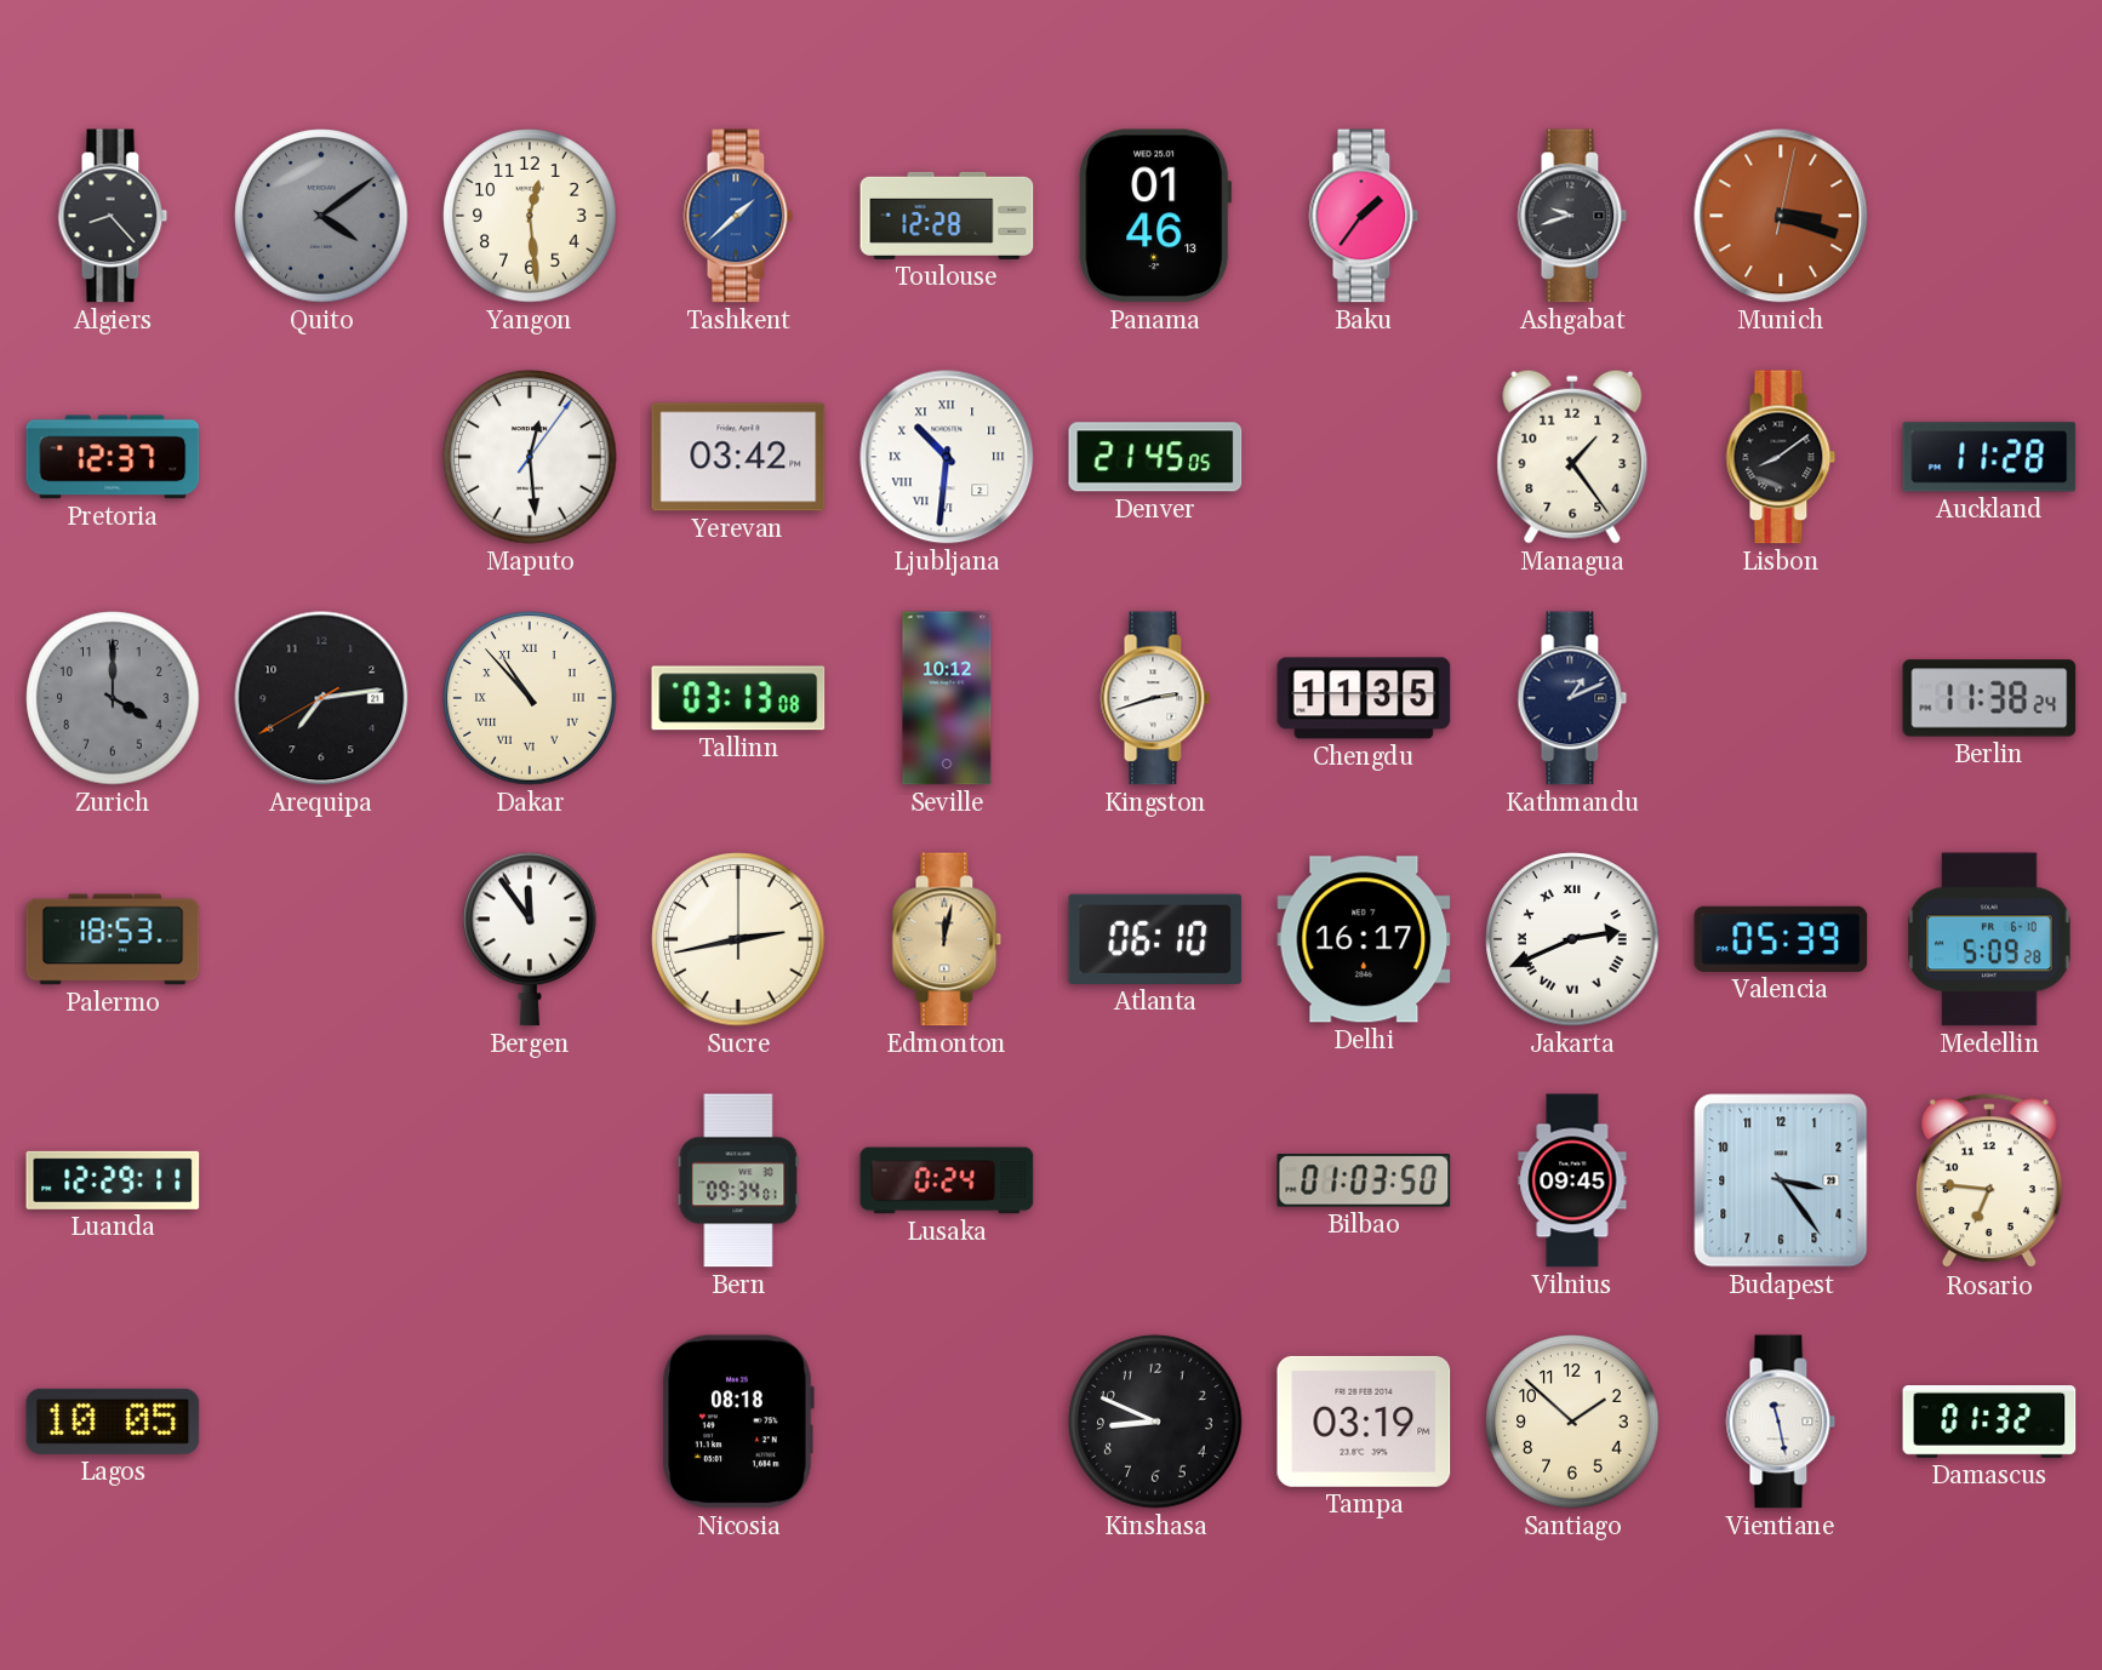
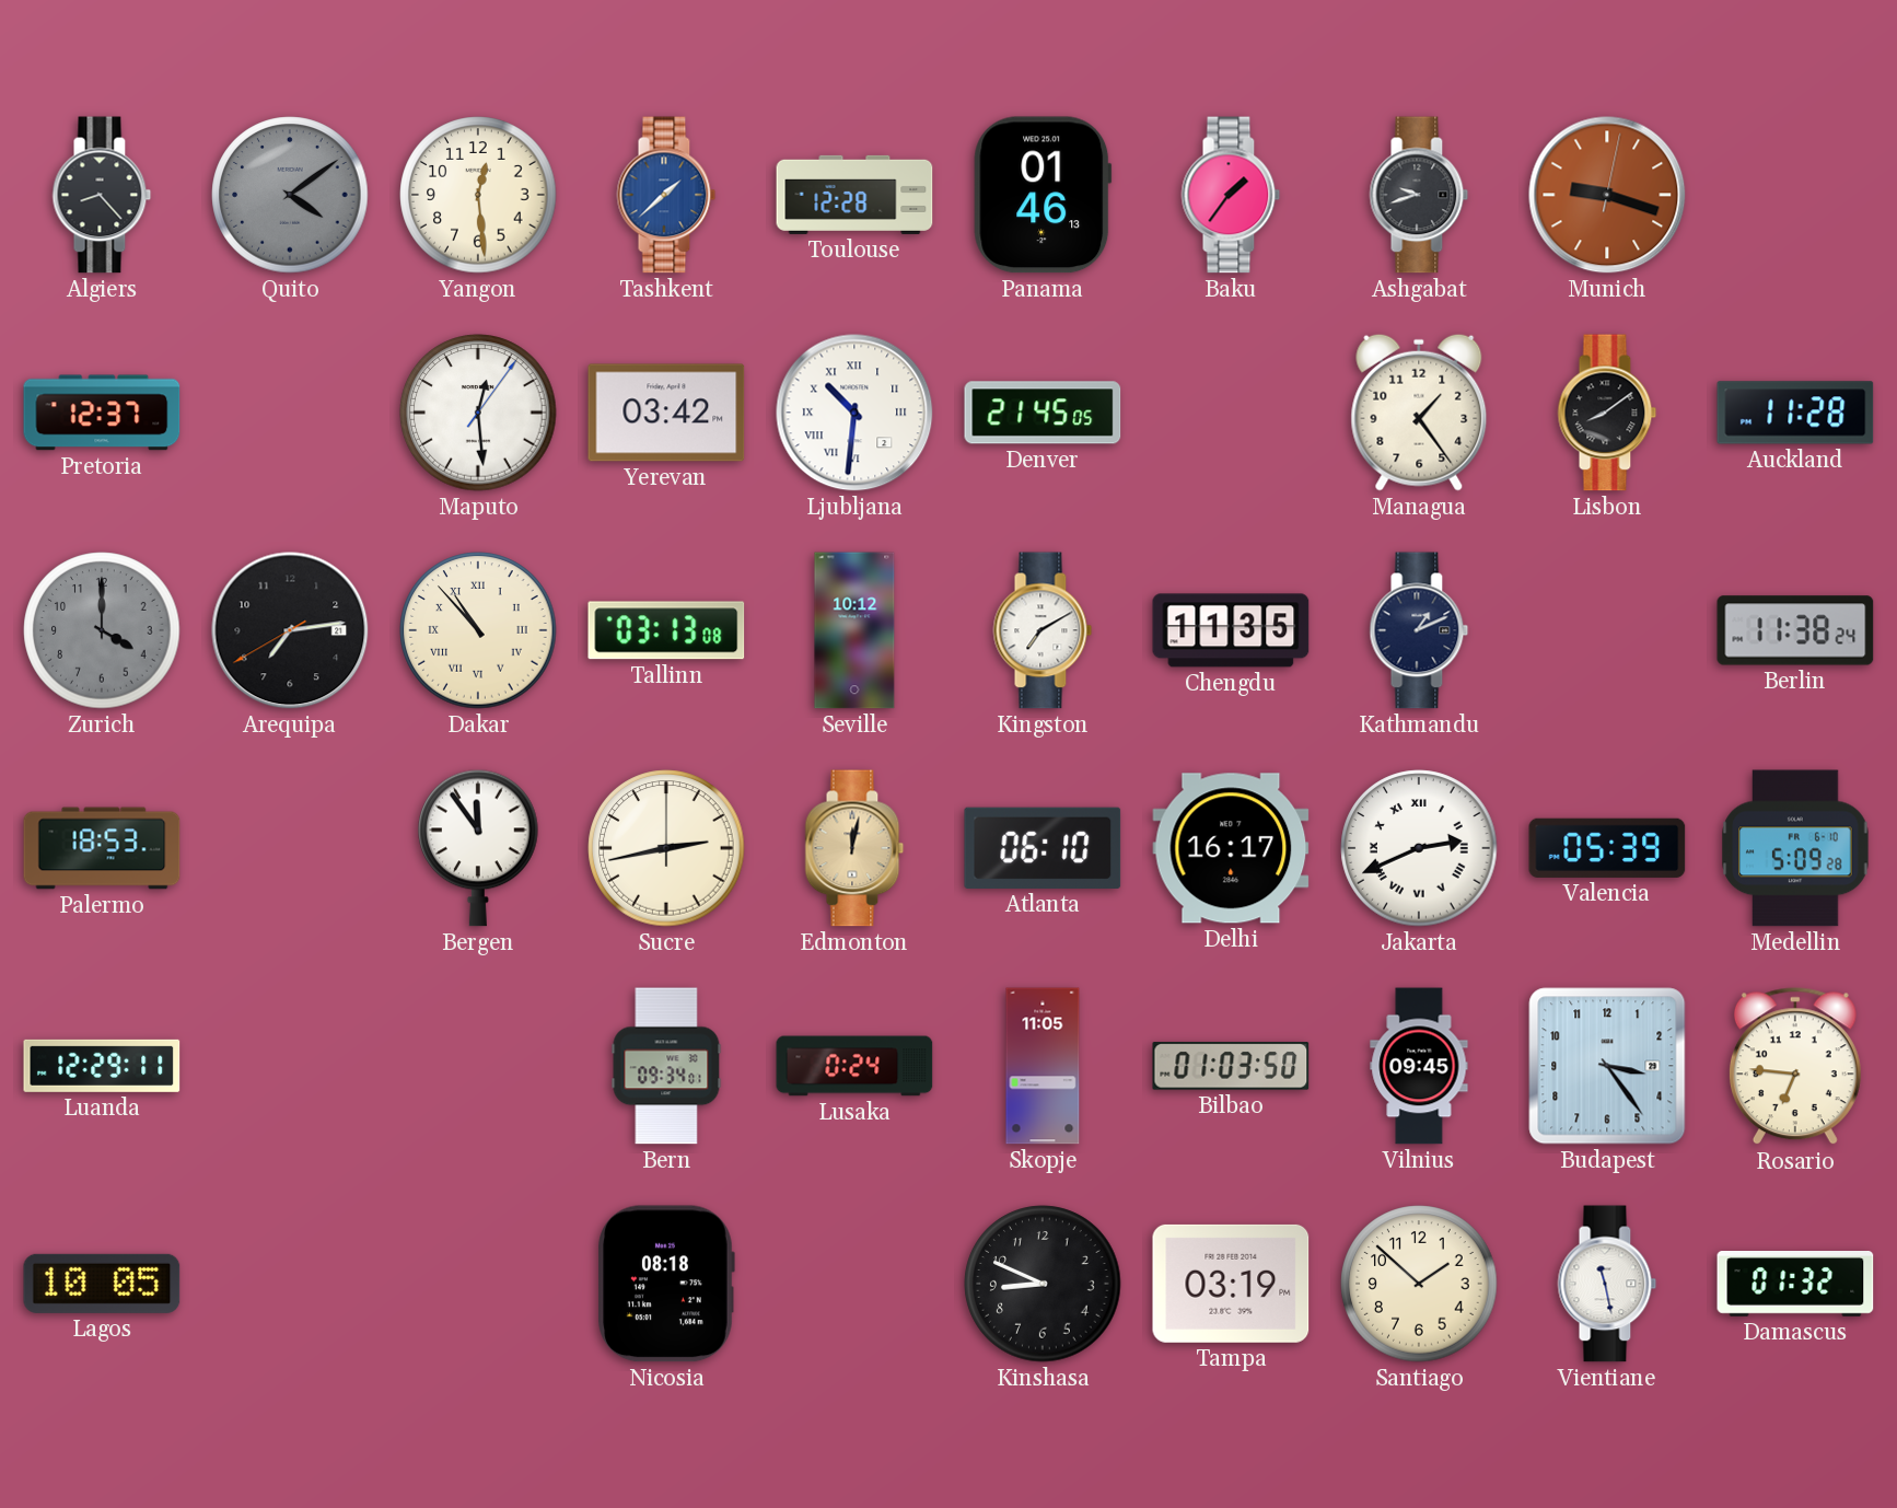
Munich: 3:18 -> 9:18 (1607, 195)
Kingston: 2:42 -> 7:10 (1043, 630)
Skopje: none -> 11:05 (1043, 1066)
